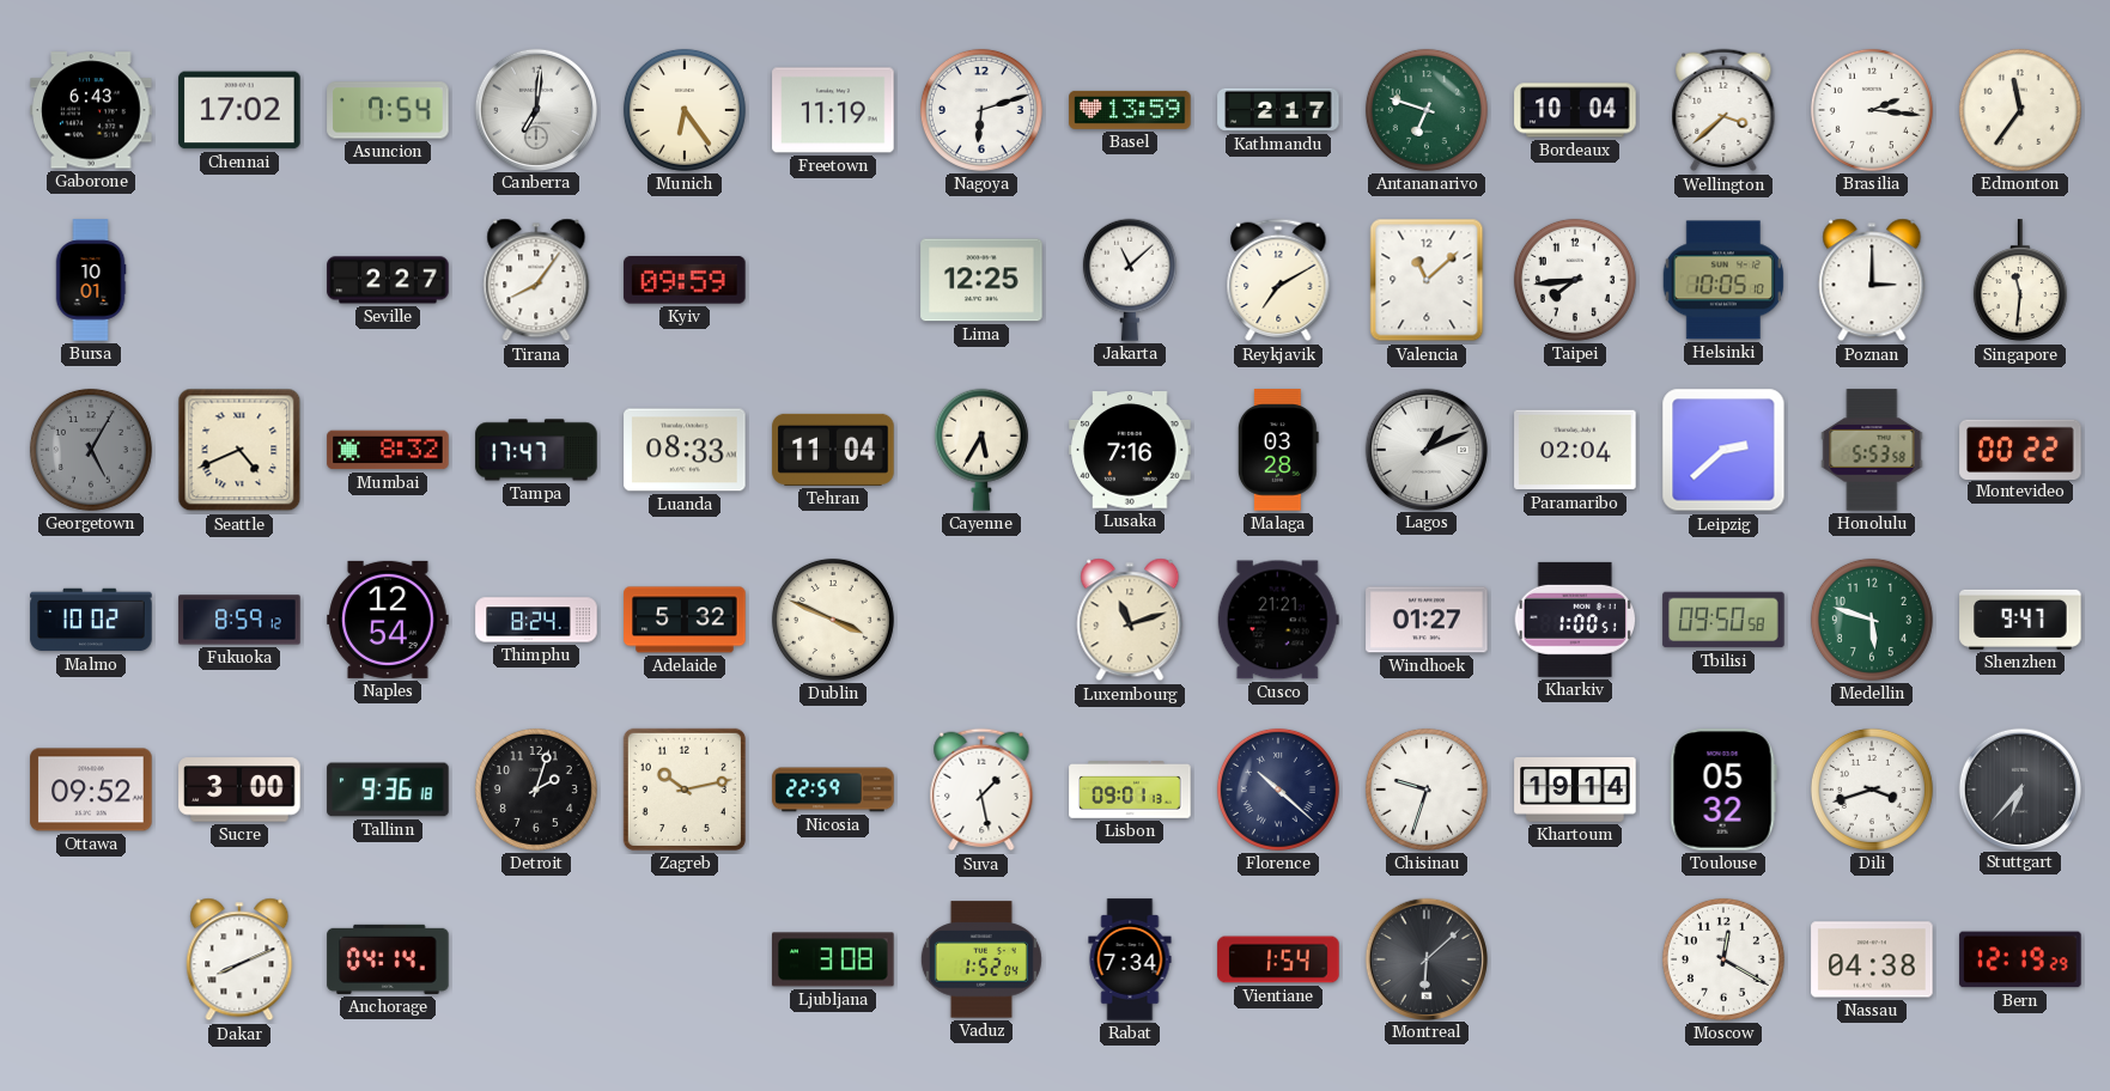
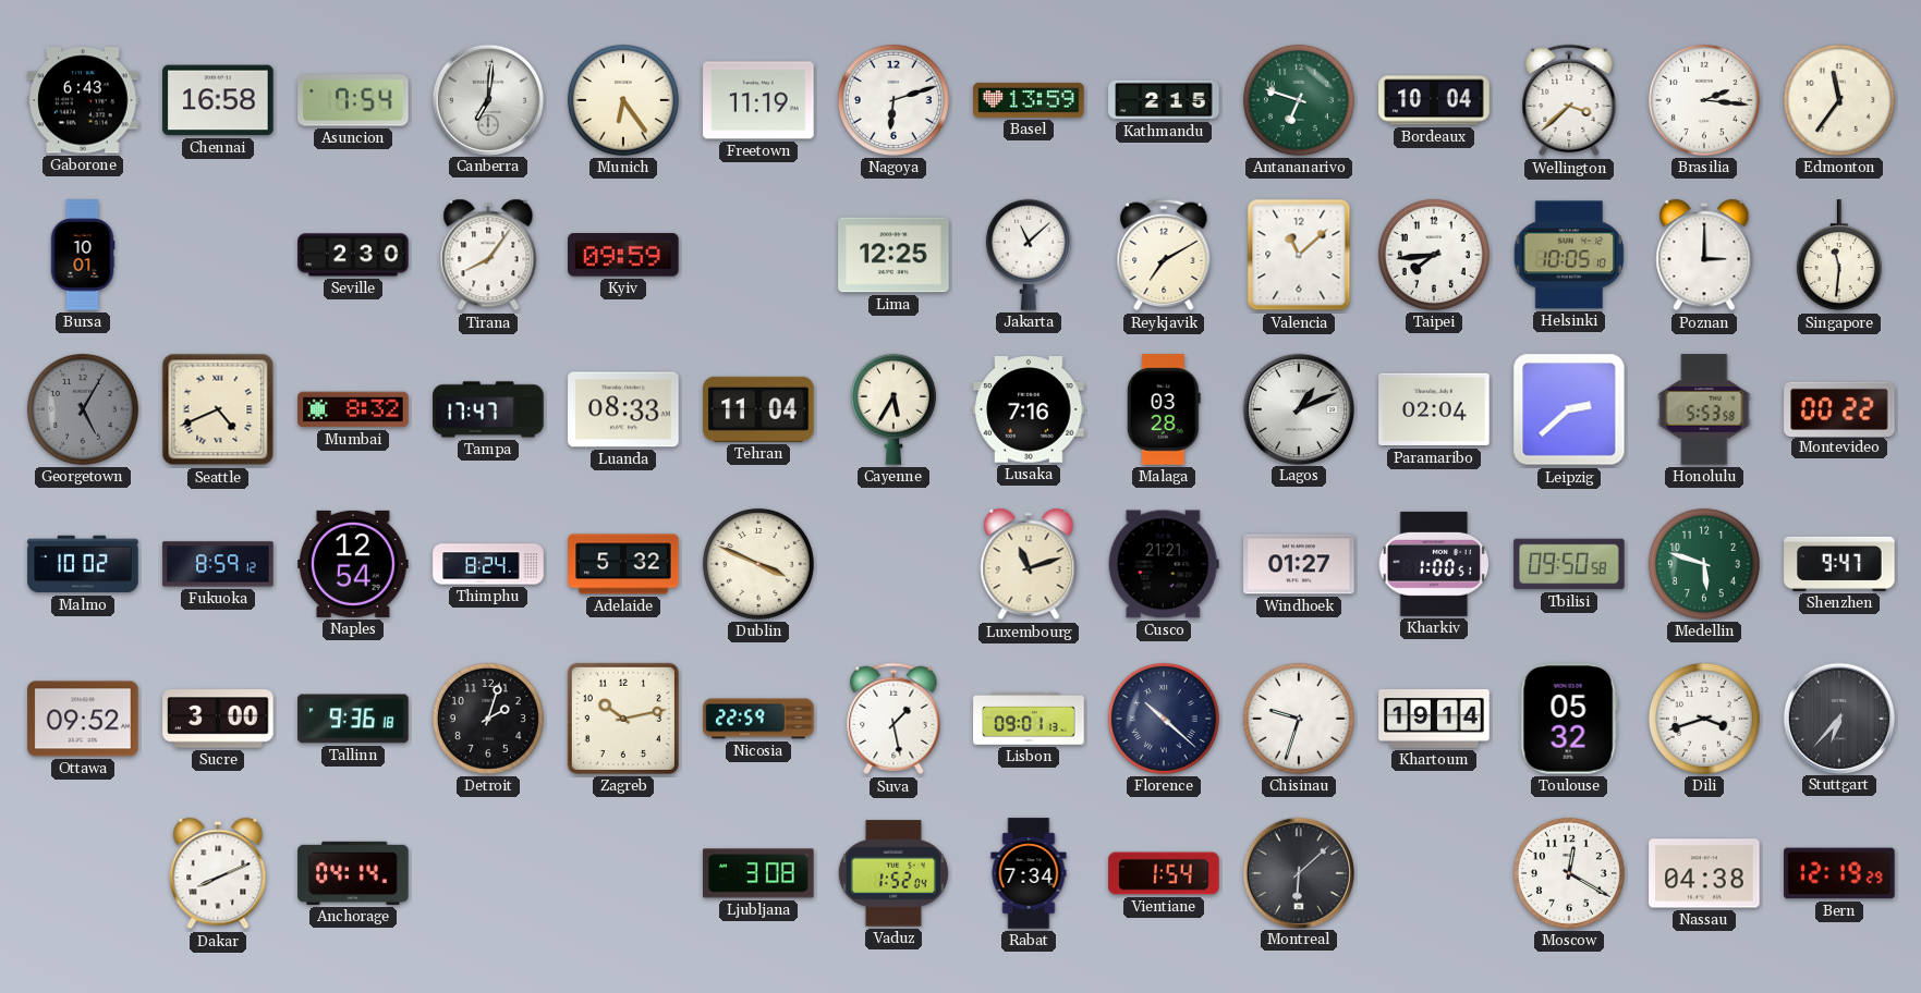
Chennai: 17:02 -> 16:58 (218, 100)
Kathmandu: 2:17 -> 2:15 (1164, 100)
Seville: 2:27 -> 2:30 (353, 255)
